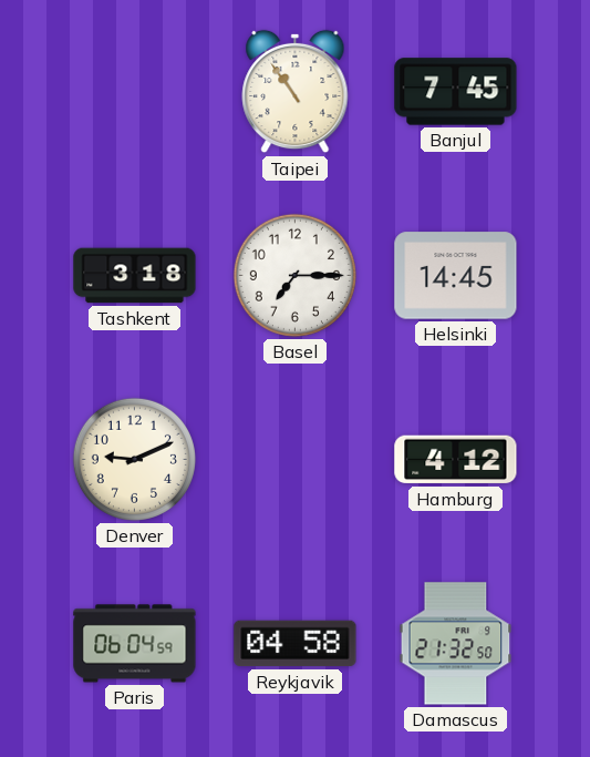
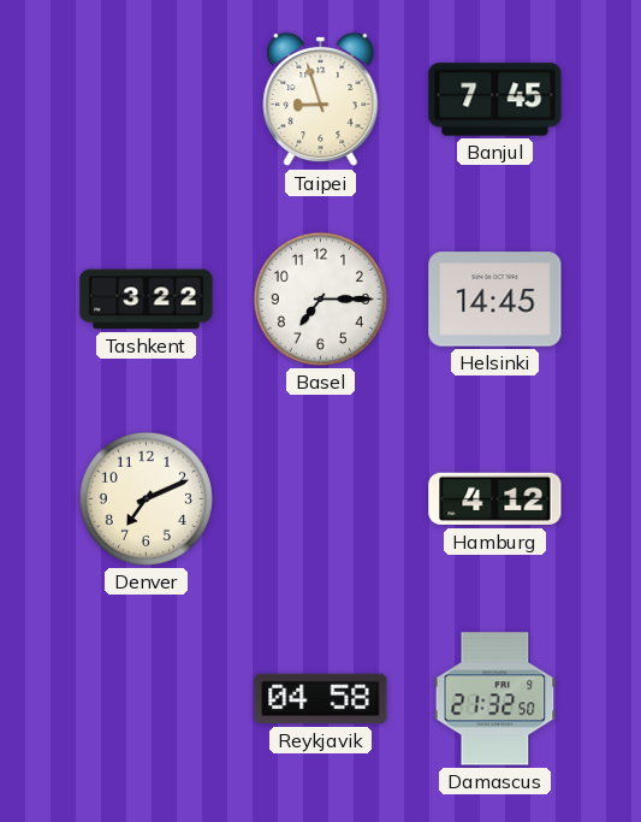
Taipei: 10:54 -> 8:57 (321, 100)
Tashkent: 3:18 -> 3:22 (147, 300)
Denver: 9:11 -> 7:11 (146, 498)
Paris: 06:04 -> none (135, 644)
